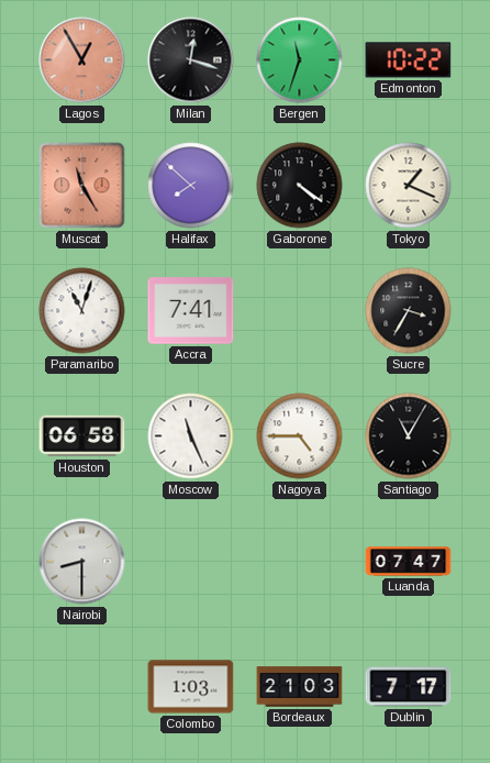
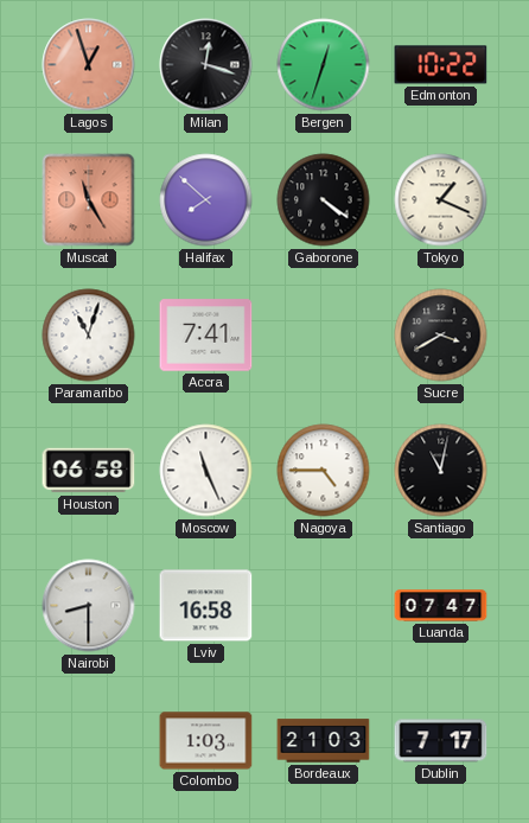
Lagos: 12:55 -> 12:57 (89, 65)
Bergen: 11:33 -> 12:33 (324, 65)
Sucre: 3:35 -> 3:40 (441, 336)
Santiago: 11:05 -> 11:02 (441, 471)
Lviv: none -> 16:58 (206, 606)
